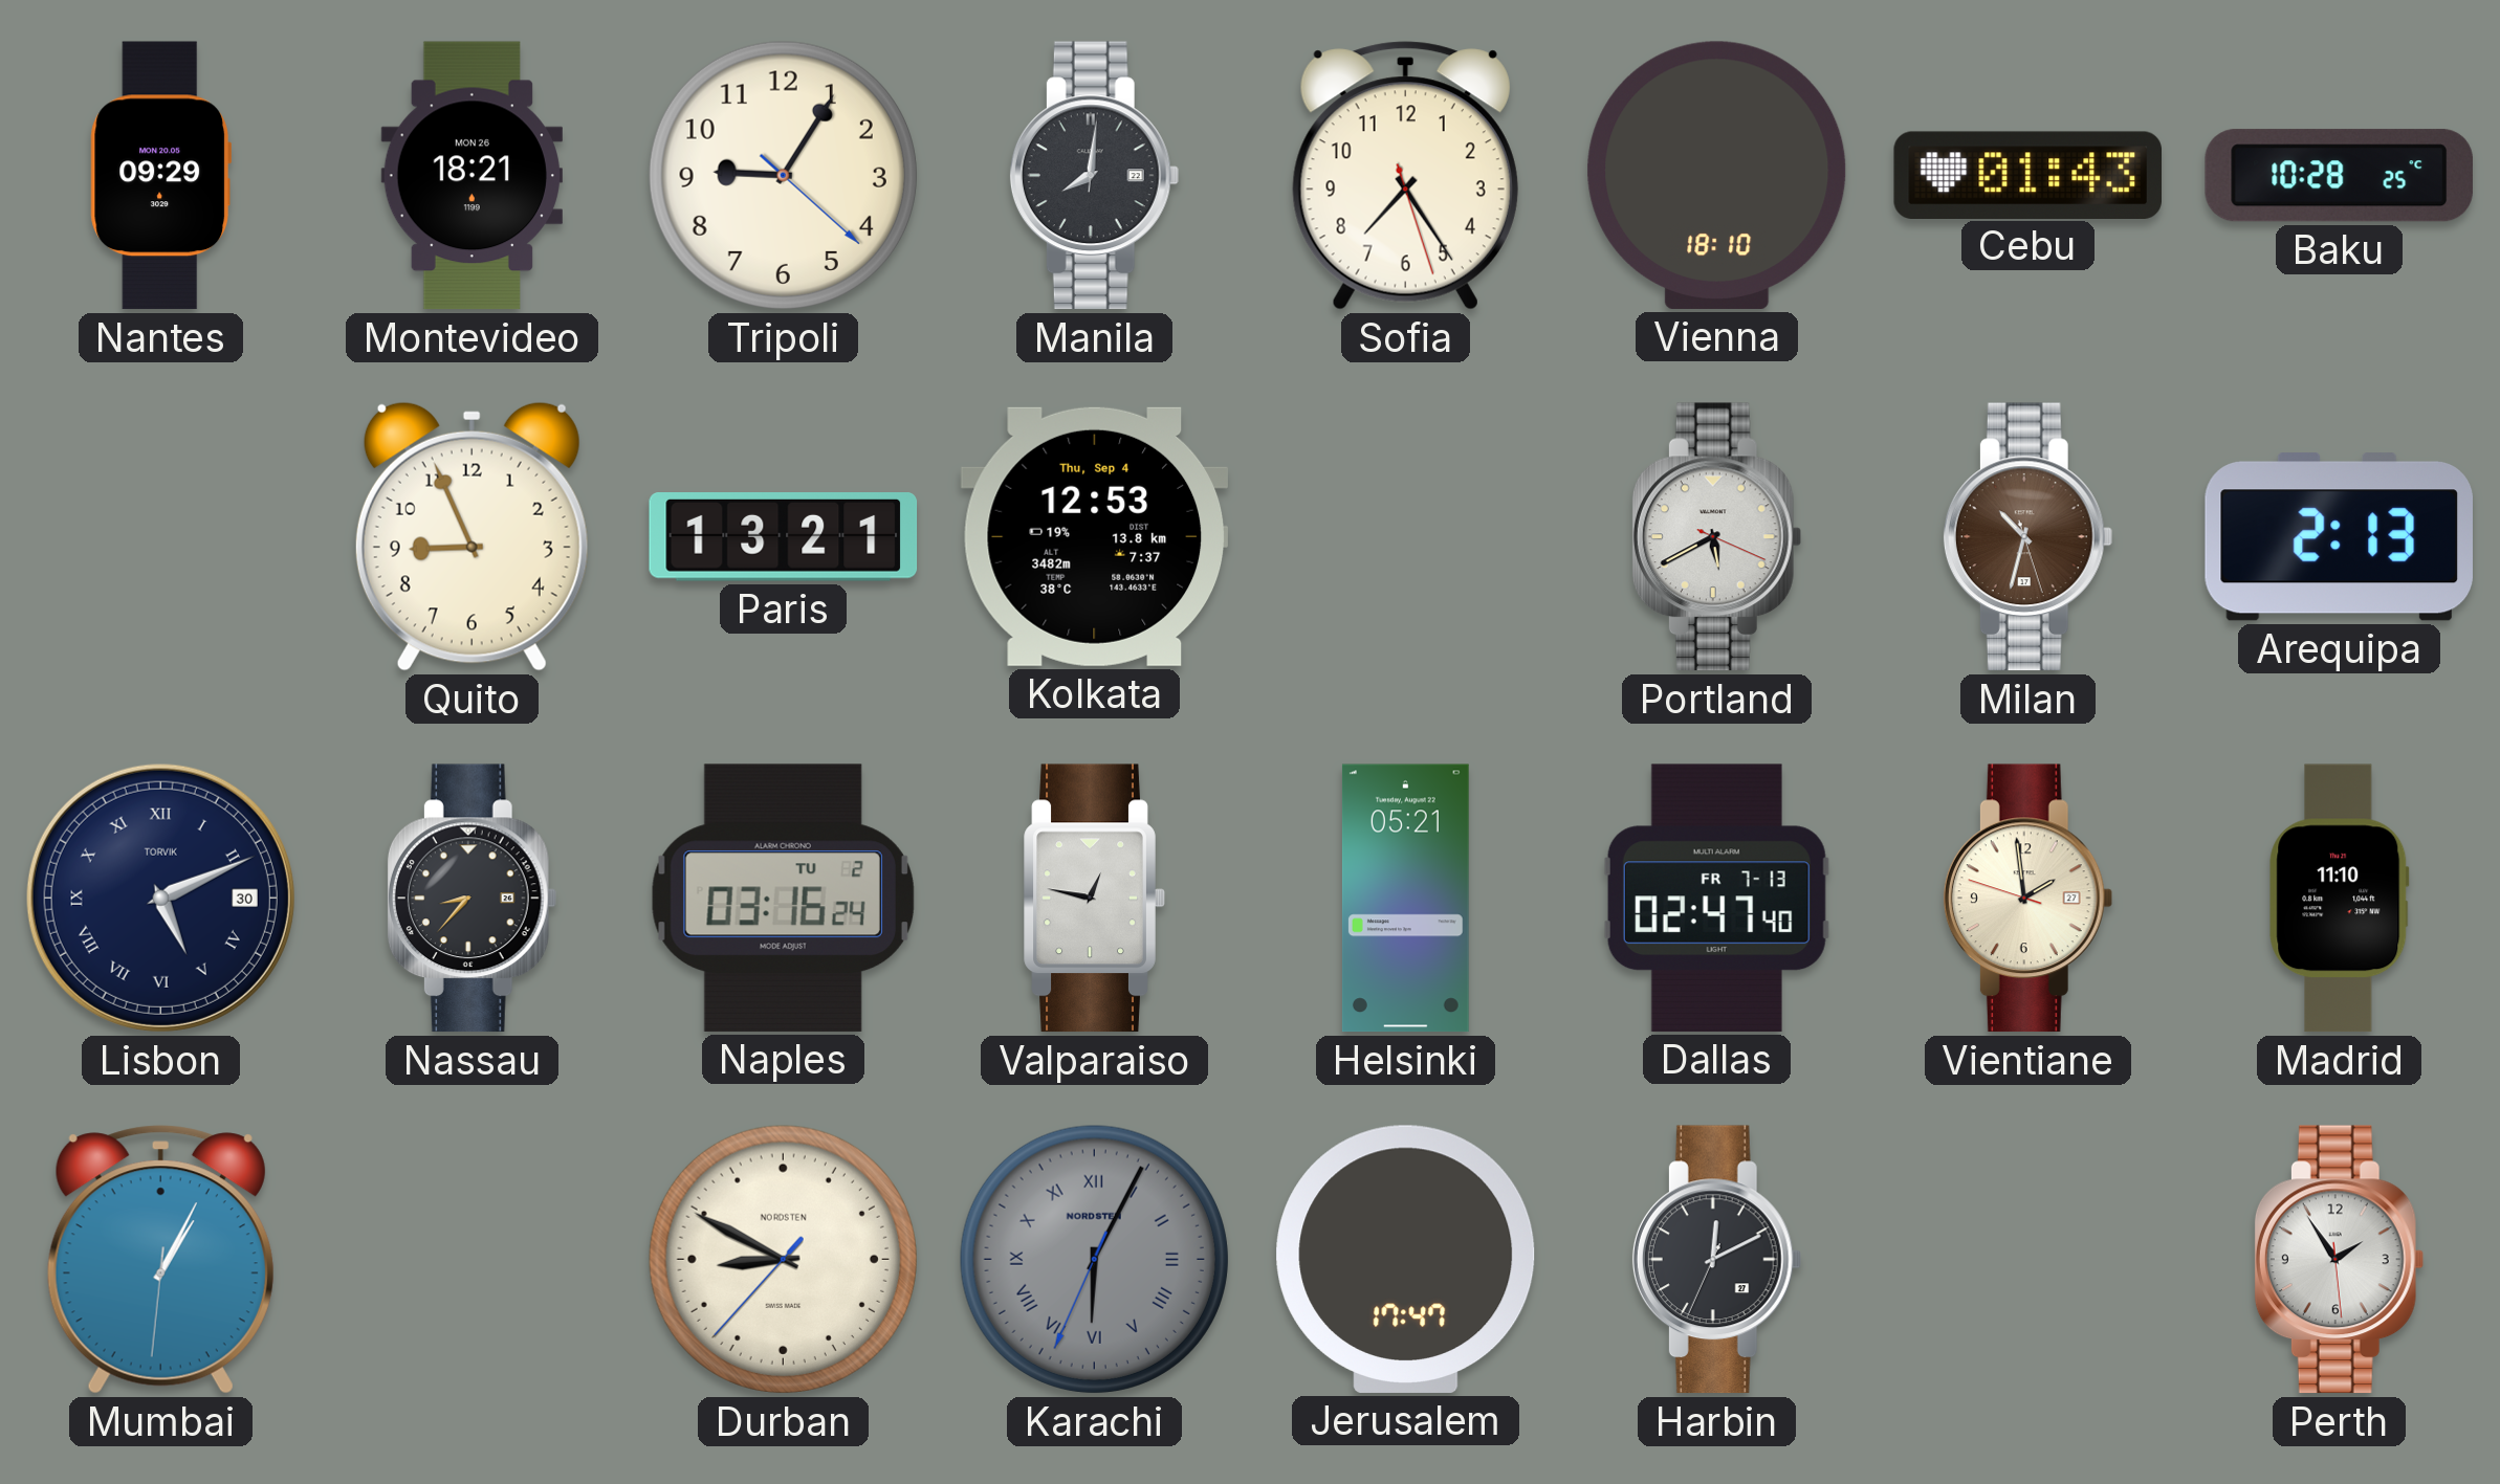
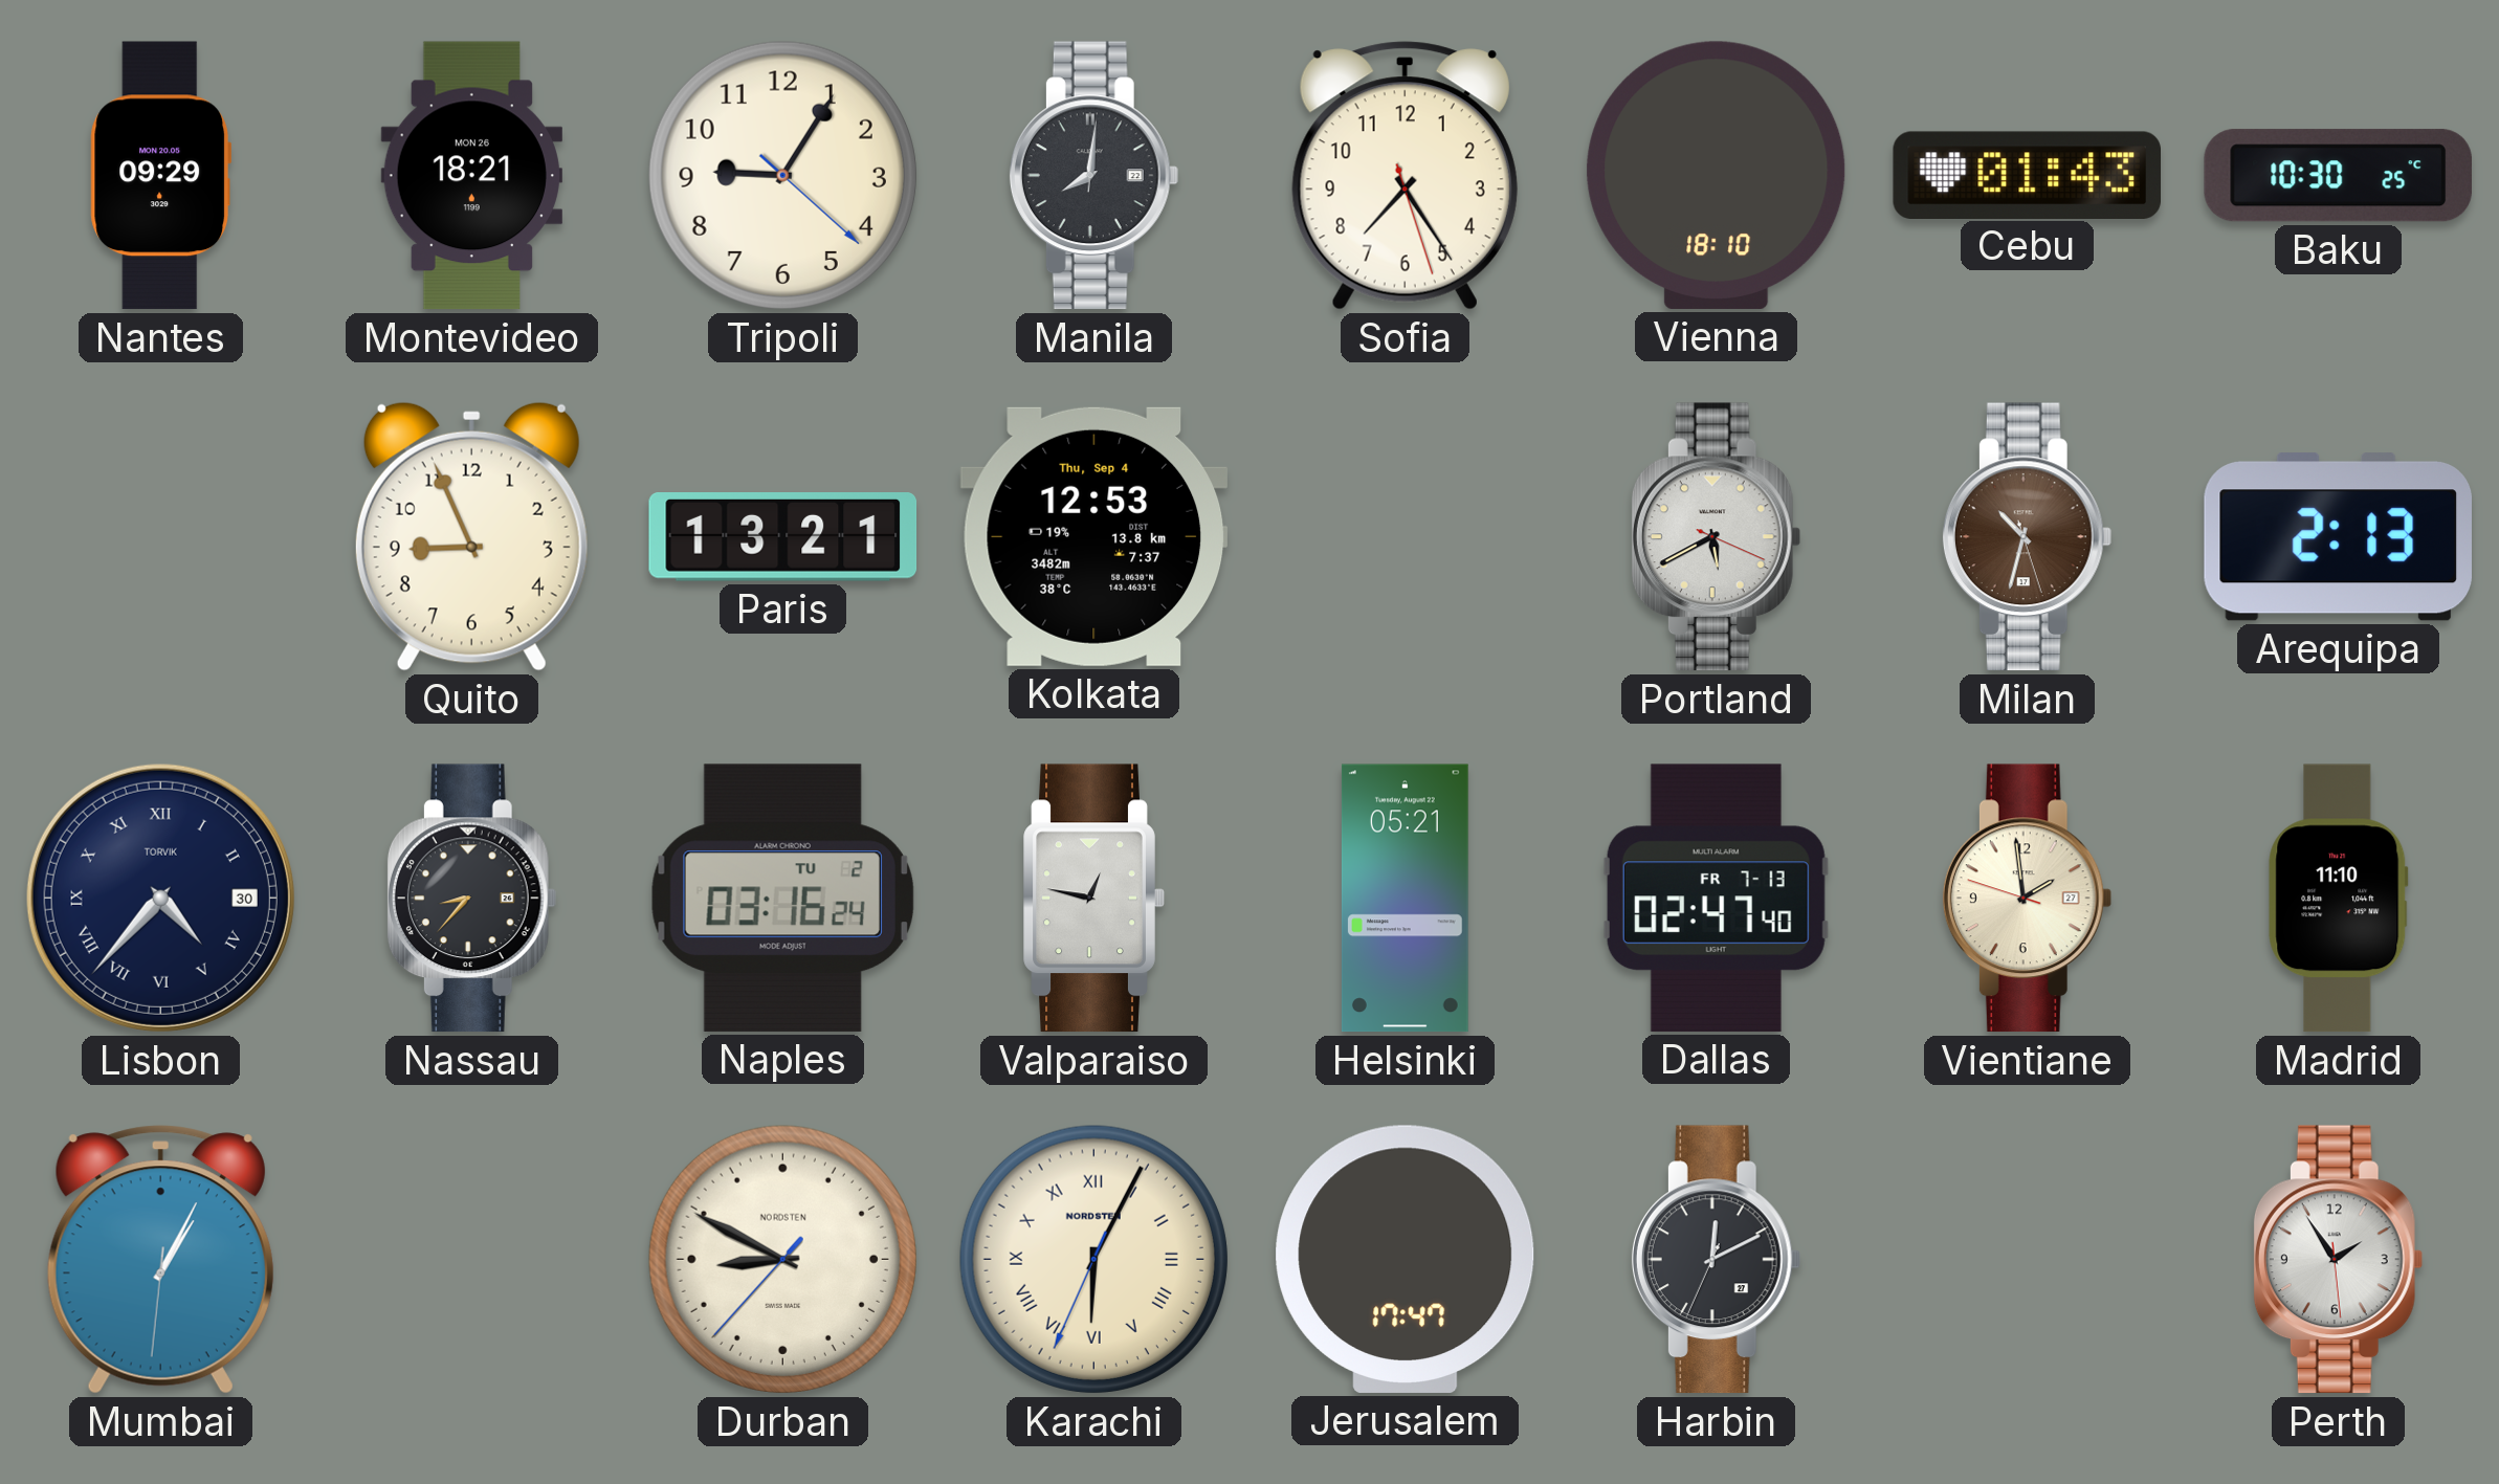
Baku: 10:28 -> 10:30 (2338, 176)
Lisbon: 5:11 -> 4:37 (160, 898)
Karachi dial: grey -> cream (1093, 1259)
